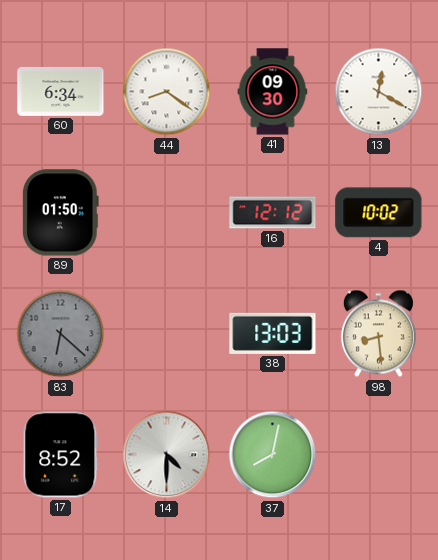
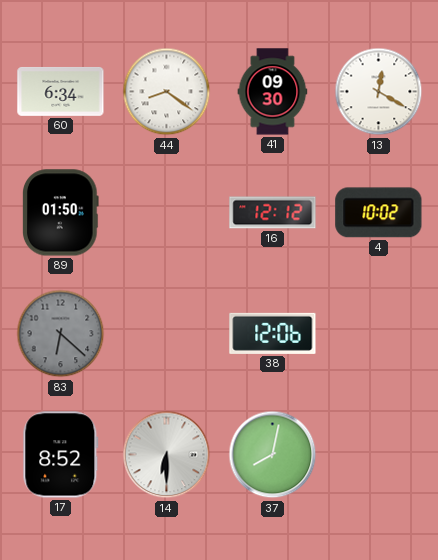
38: 13:03 -> 12:06 (273, 333)
98: 8:29 -> none (378, 334)
14: 4:30 -> 6:30 (167, 455)
